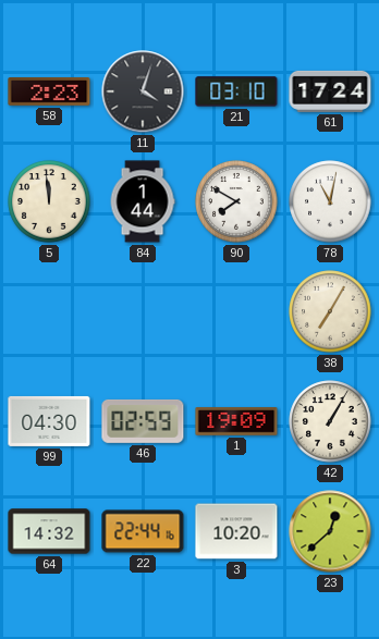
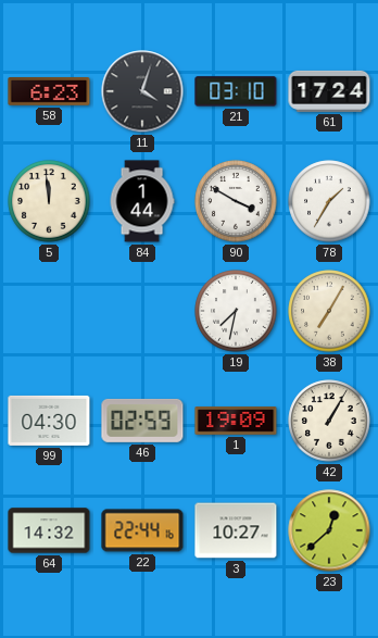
58: 2:23 -> 6:23 (49, 91)
90: 7:50 -> 3:50 (236, 201)
78: 11:02 -> 1:35 (329, 201)
19: none -> 7:32 (236, 311)
3: 10:20 -> 10:27 (236, 530)
